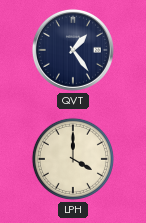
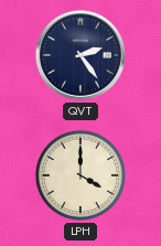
QVT: 1:24 -> 2:24 (80, 55)
